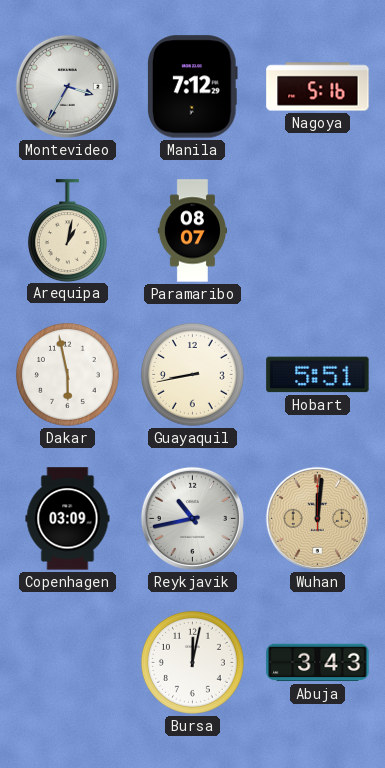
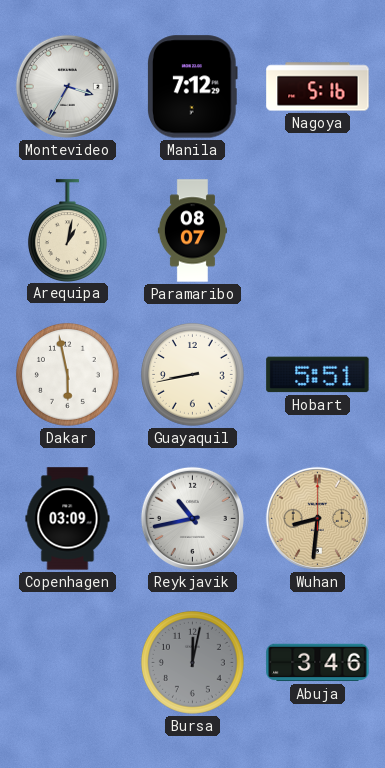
Wuhan: 12:01 -> 8:31 (317, 518)
Bursa dial: white -> grey (192, 662)
Abuja: 3:43 -> 3:46 (318, 663)
